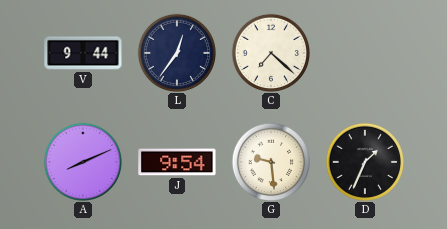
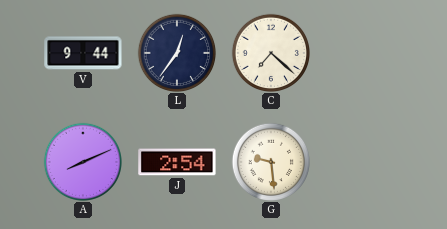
J: 9:54 -> 2:54 (177, 162)
D: 1:34 -> none (364, 161)
